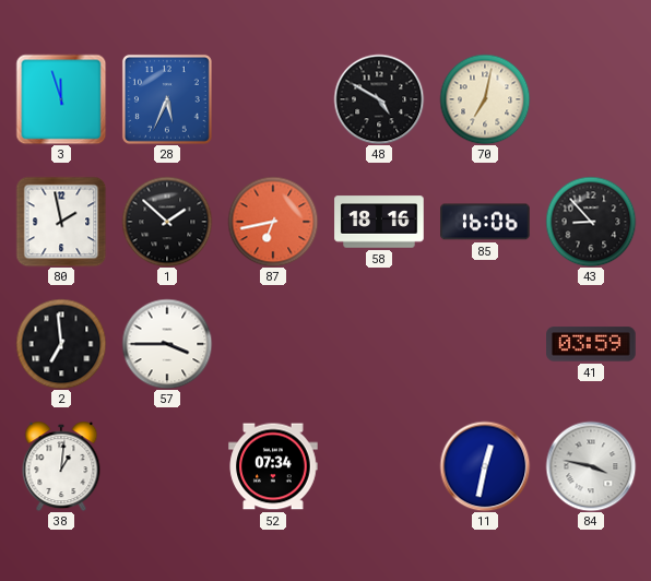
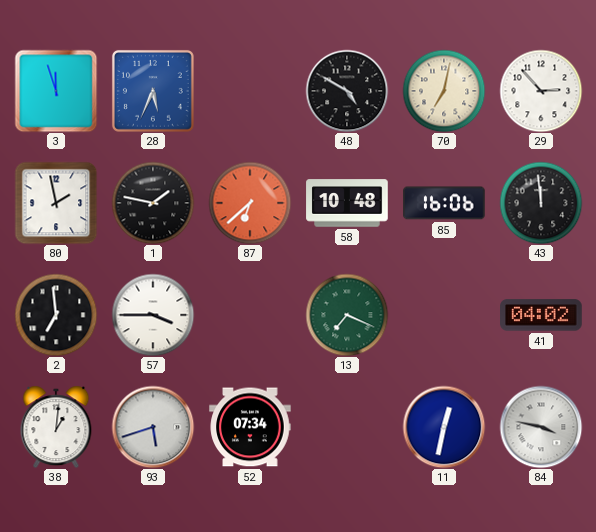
29: none -> 2:53 (541, 91)
1: 1:52 -> 1:47 (153, 203)
87: 6:43 -> 6:38 (250, 203)
58: 18:16 -> 10:48 (347, 203)
43: 8:53 -> 11:59 (541, 203)
13: none -> 7:19 (347, 315)
41: 03:59 -> 04:02 (541, 315)
93: none -> 5:42 (153, 427)
